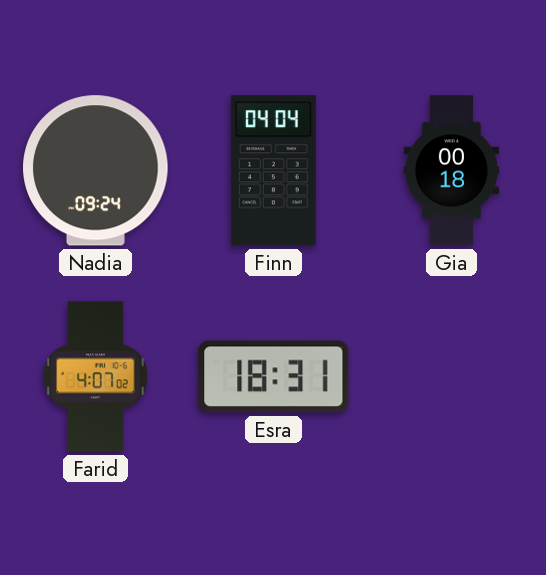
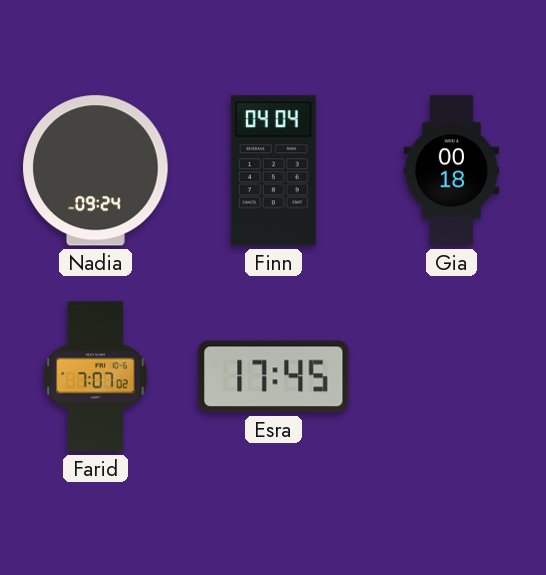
Farid: 4:07 -> 7:07 (96, 377)
Esra: 18:31 -> 17:45 (274, 377)
